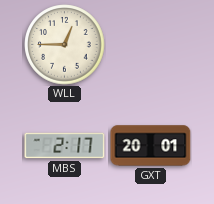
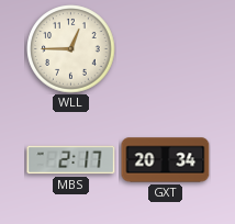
GXT: 20:01 -> 20:34 (166, 160)
